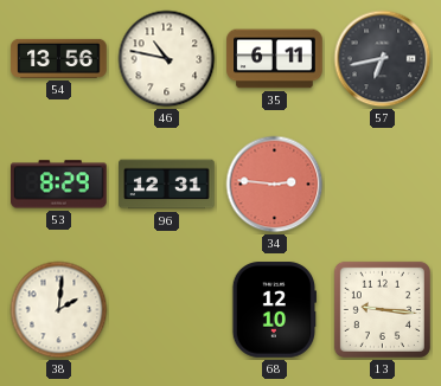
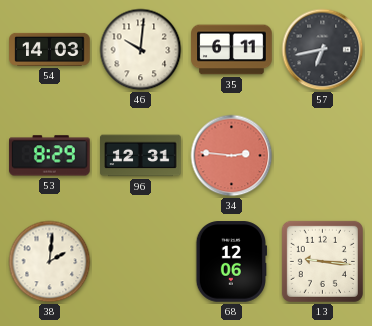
54: 13:56 -> 14:03 (50, 49)
46: 10:47 -> 10:01 (141, 50)
68: 12:10 -> 12:06 (231, 262)
